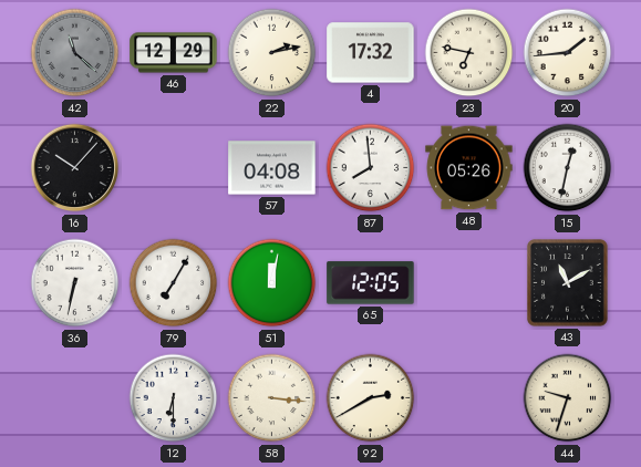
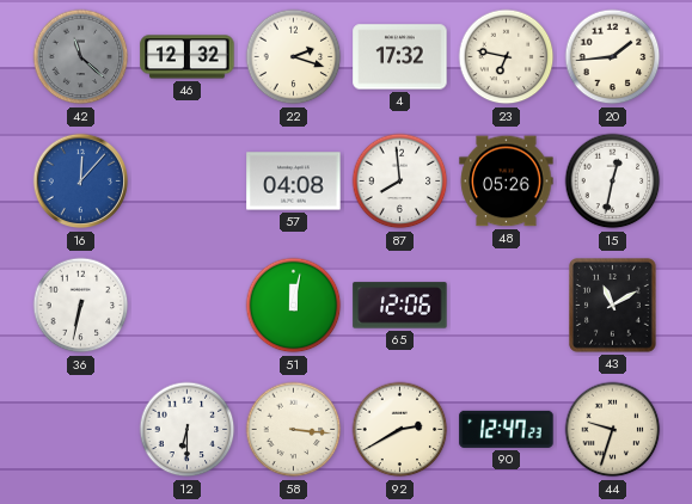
46: 12:29 -> 12:32 (188, 57)
22: 2:13 -> 2:18 (294, 57)
16: 10:07 -> 12:07 (81, 182)
16 dial: black -> blue (81, 182)
79: 7:05 -> none (174, 283)
65: 12:05 -> 12:06 (400, 306)
90: none -> 12:47 (507, 429)
